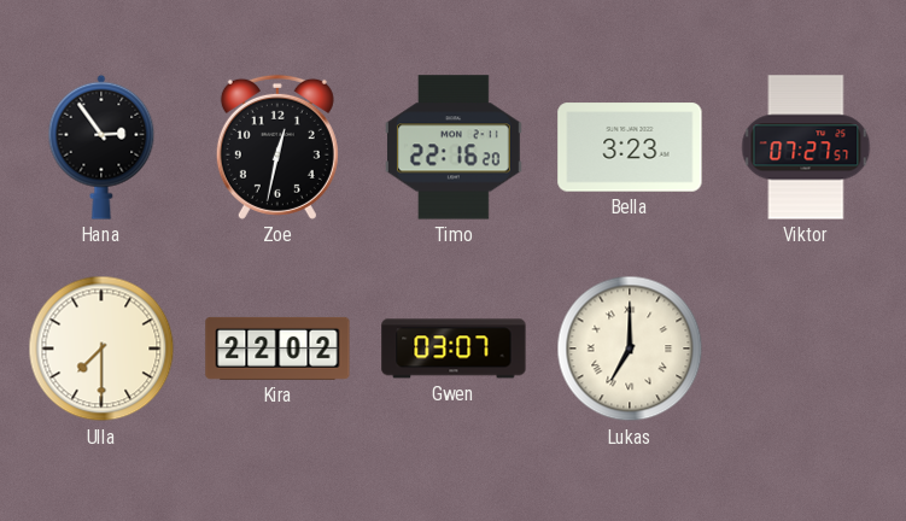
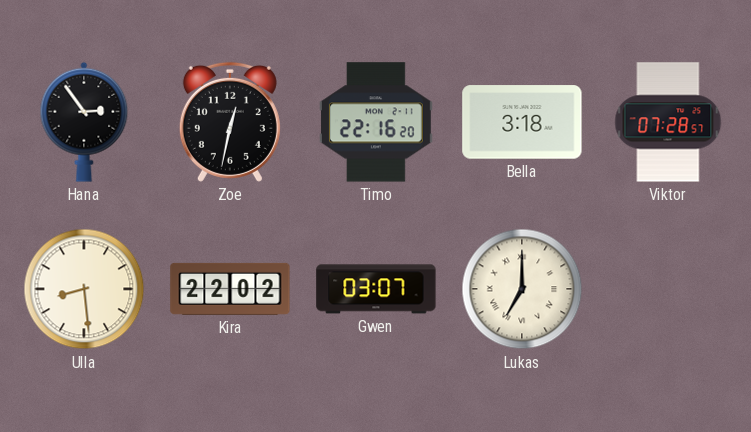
Bella: 3:23 -> 3:18 (522, 122)
Viktor: 07:27 -> 07:28 (668, 122)
Ulla: 7:30 -> 8:29 (84, 289)
